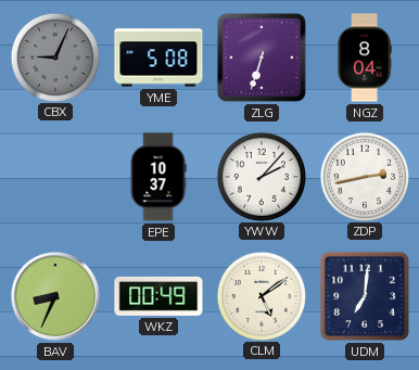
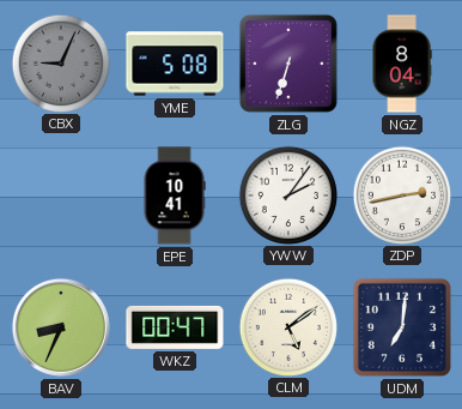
EPE: 10:37 -> 10:41 (175, 196)
YWW: 2:07 -> 2:06 (287, 194)
WKZ: 00:49 -> 00:47 (175, 327)
